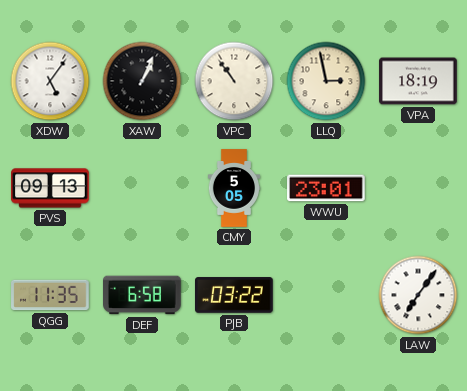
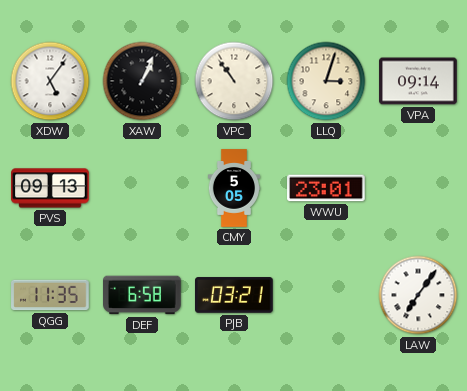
LLQ: 2:58 -> 3:03 (326, 81)
VPA: 18:19 -> 09:14 (418, 81)
PJB: 03:22 -> 03:21 (235, 295)
